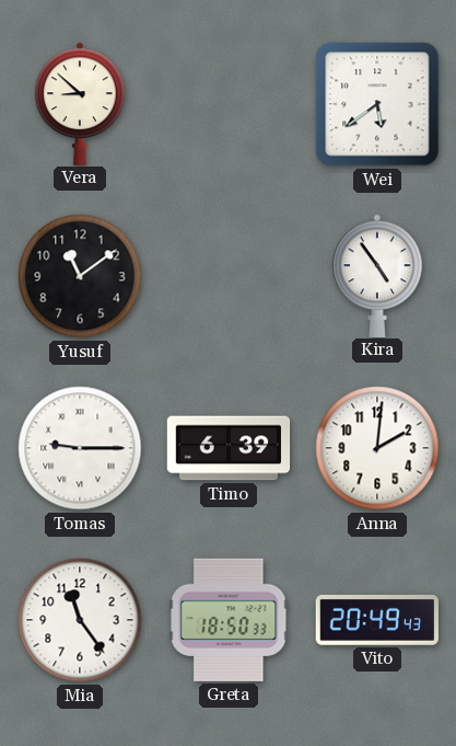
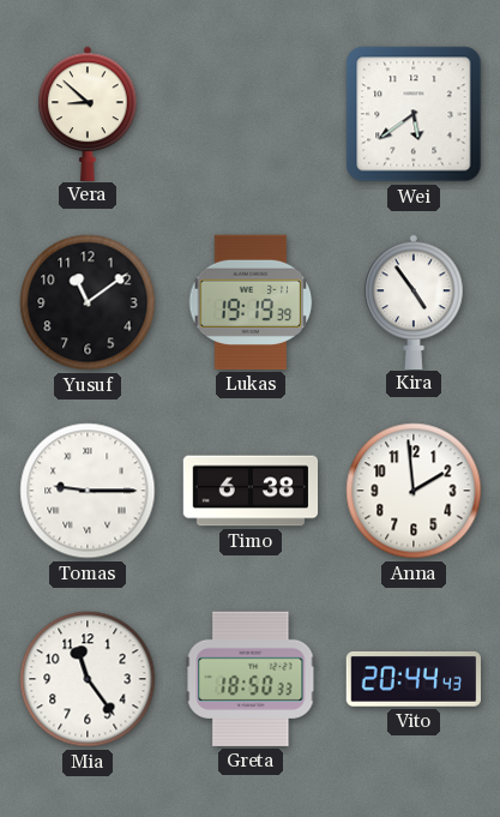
Lukas: none -> 19:19 (251, 302)
Timo: 6:39 -> 6:38 (251, 491)
Anna: 2:01 -> 1:59 (414, 491)
Vito: 20:49 -> 20:44 (412, 679)
